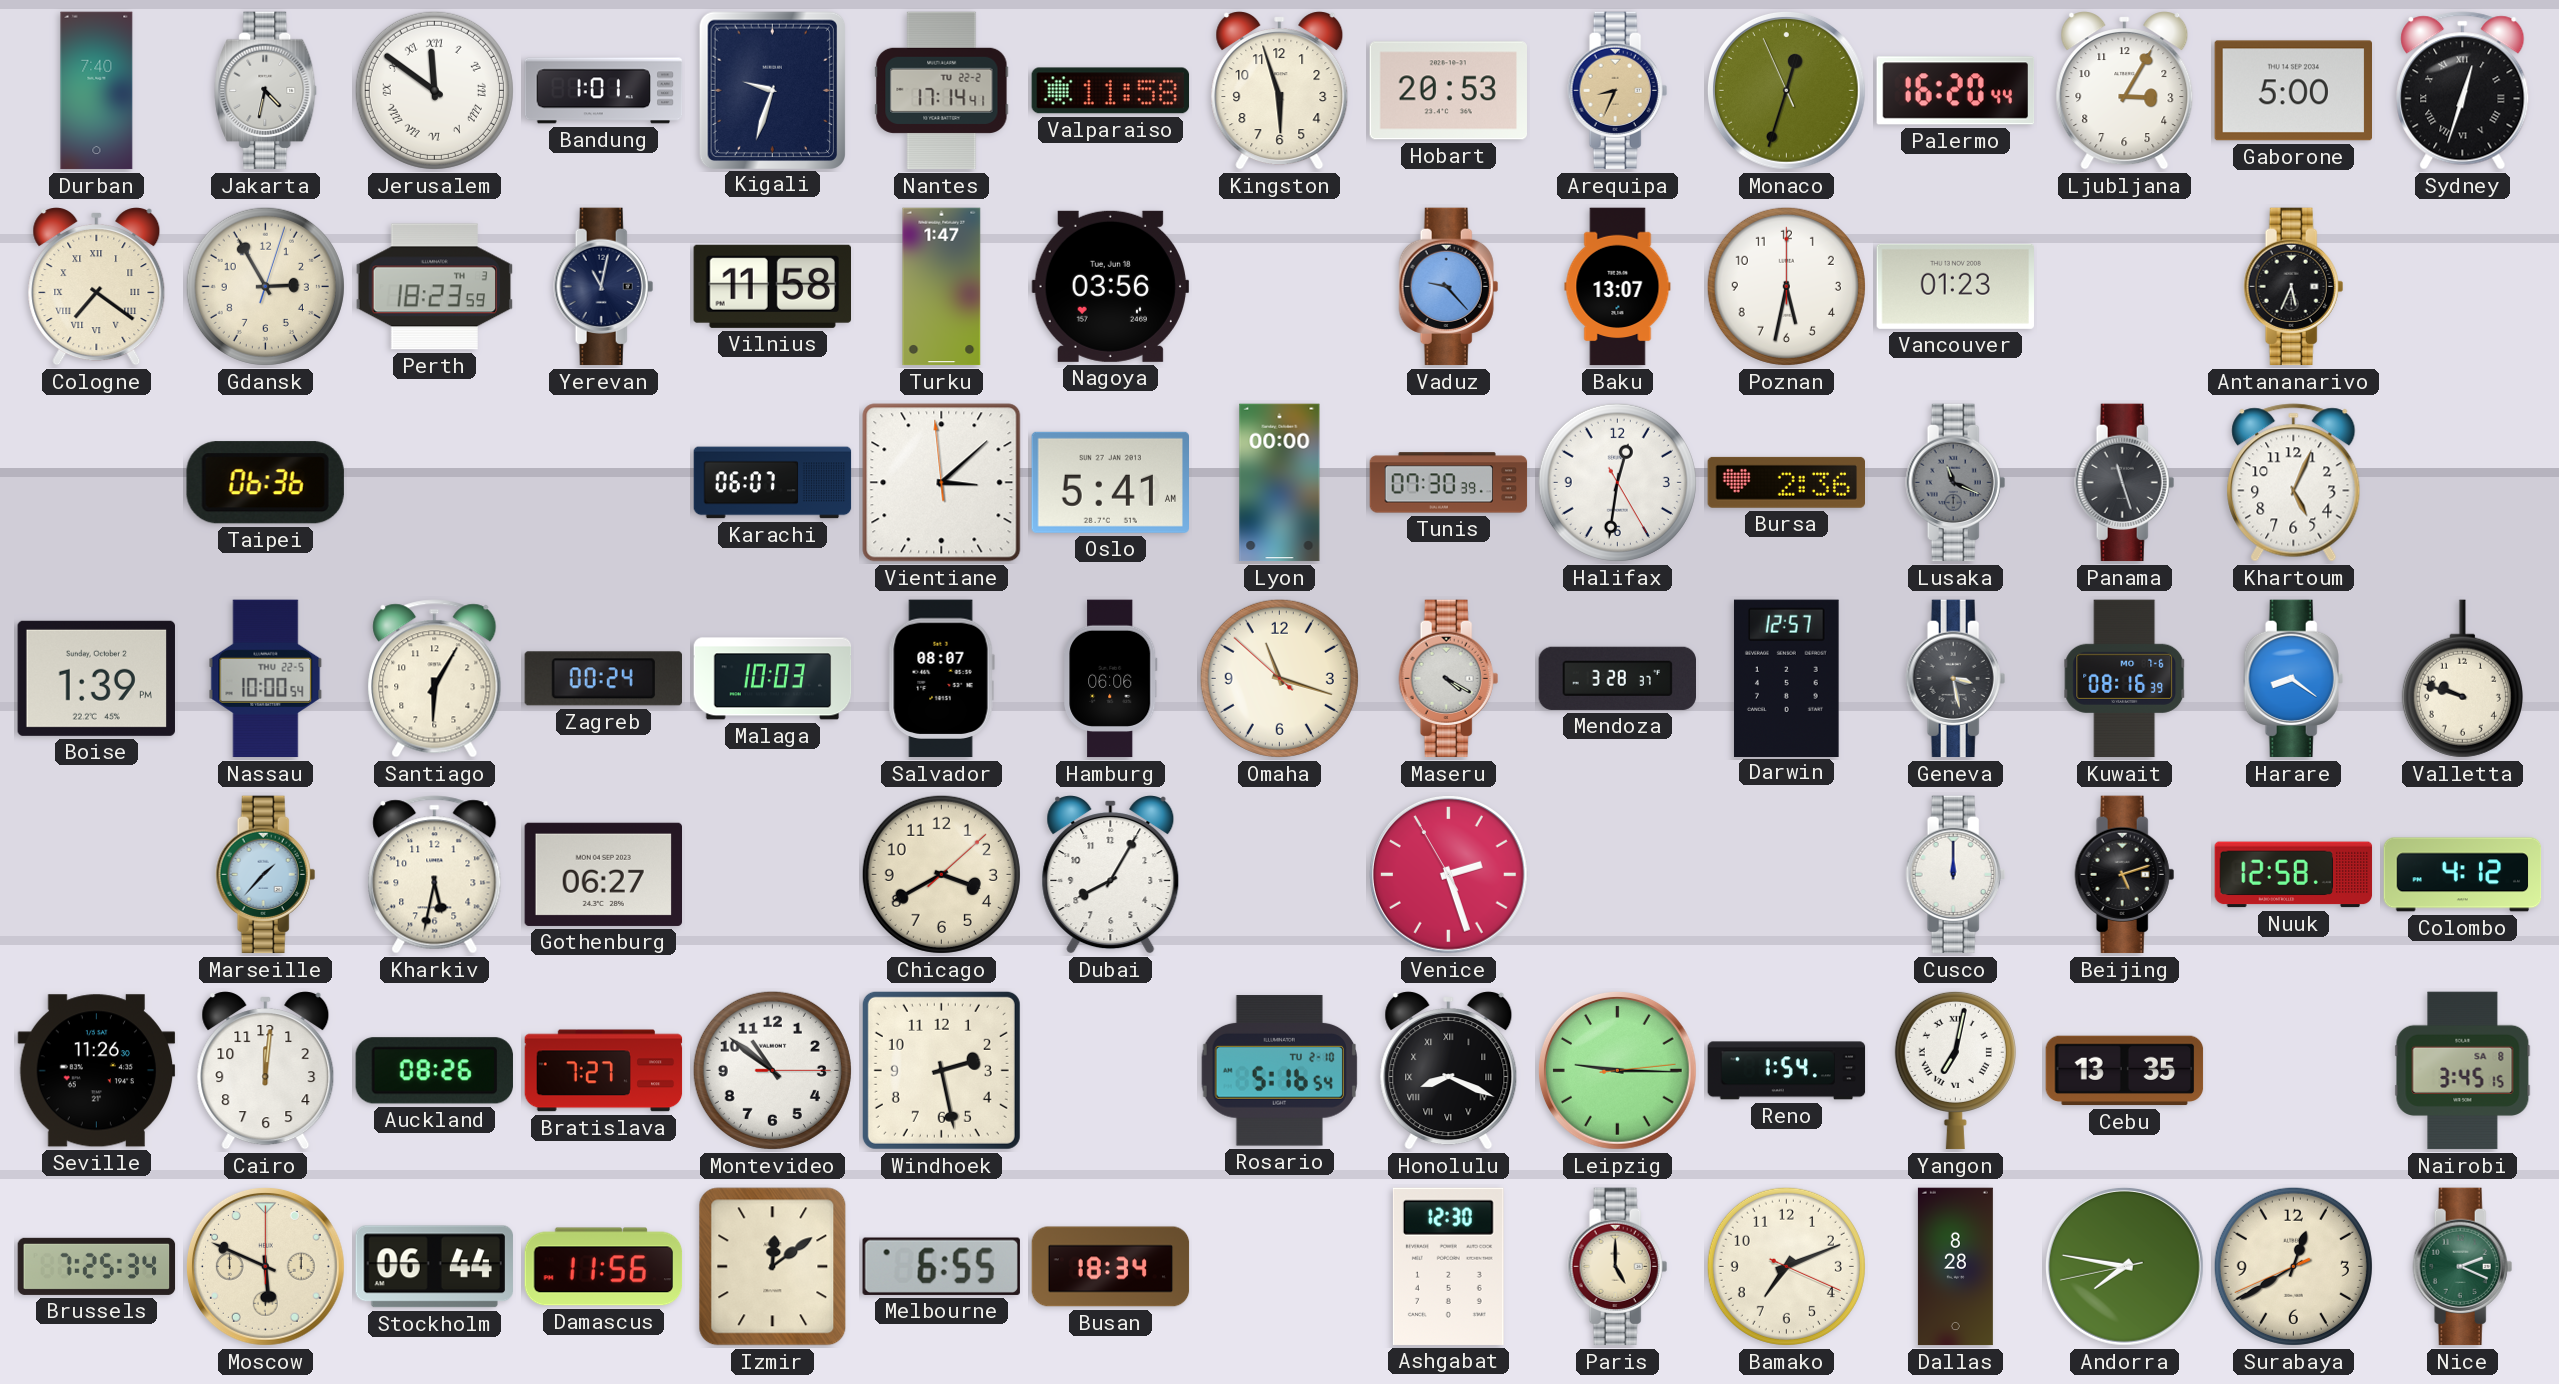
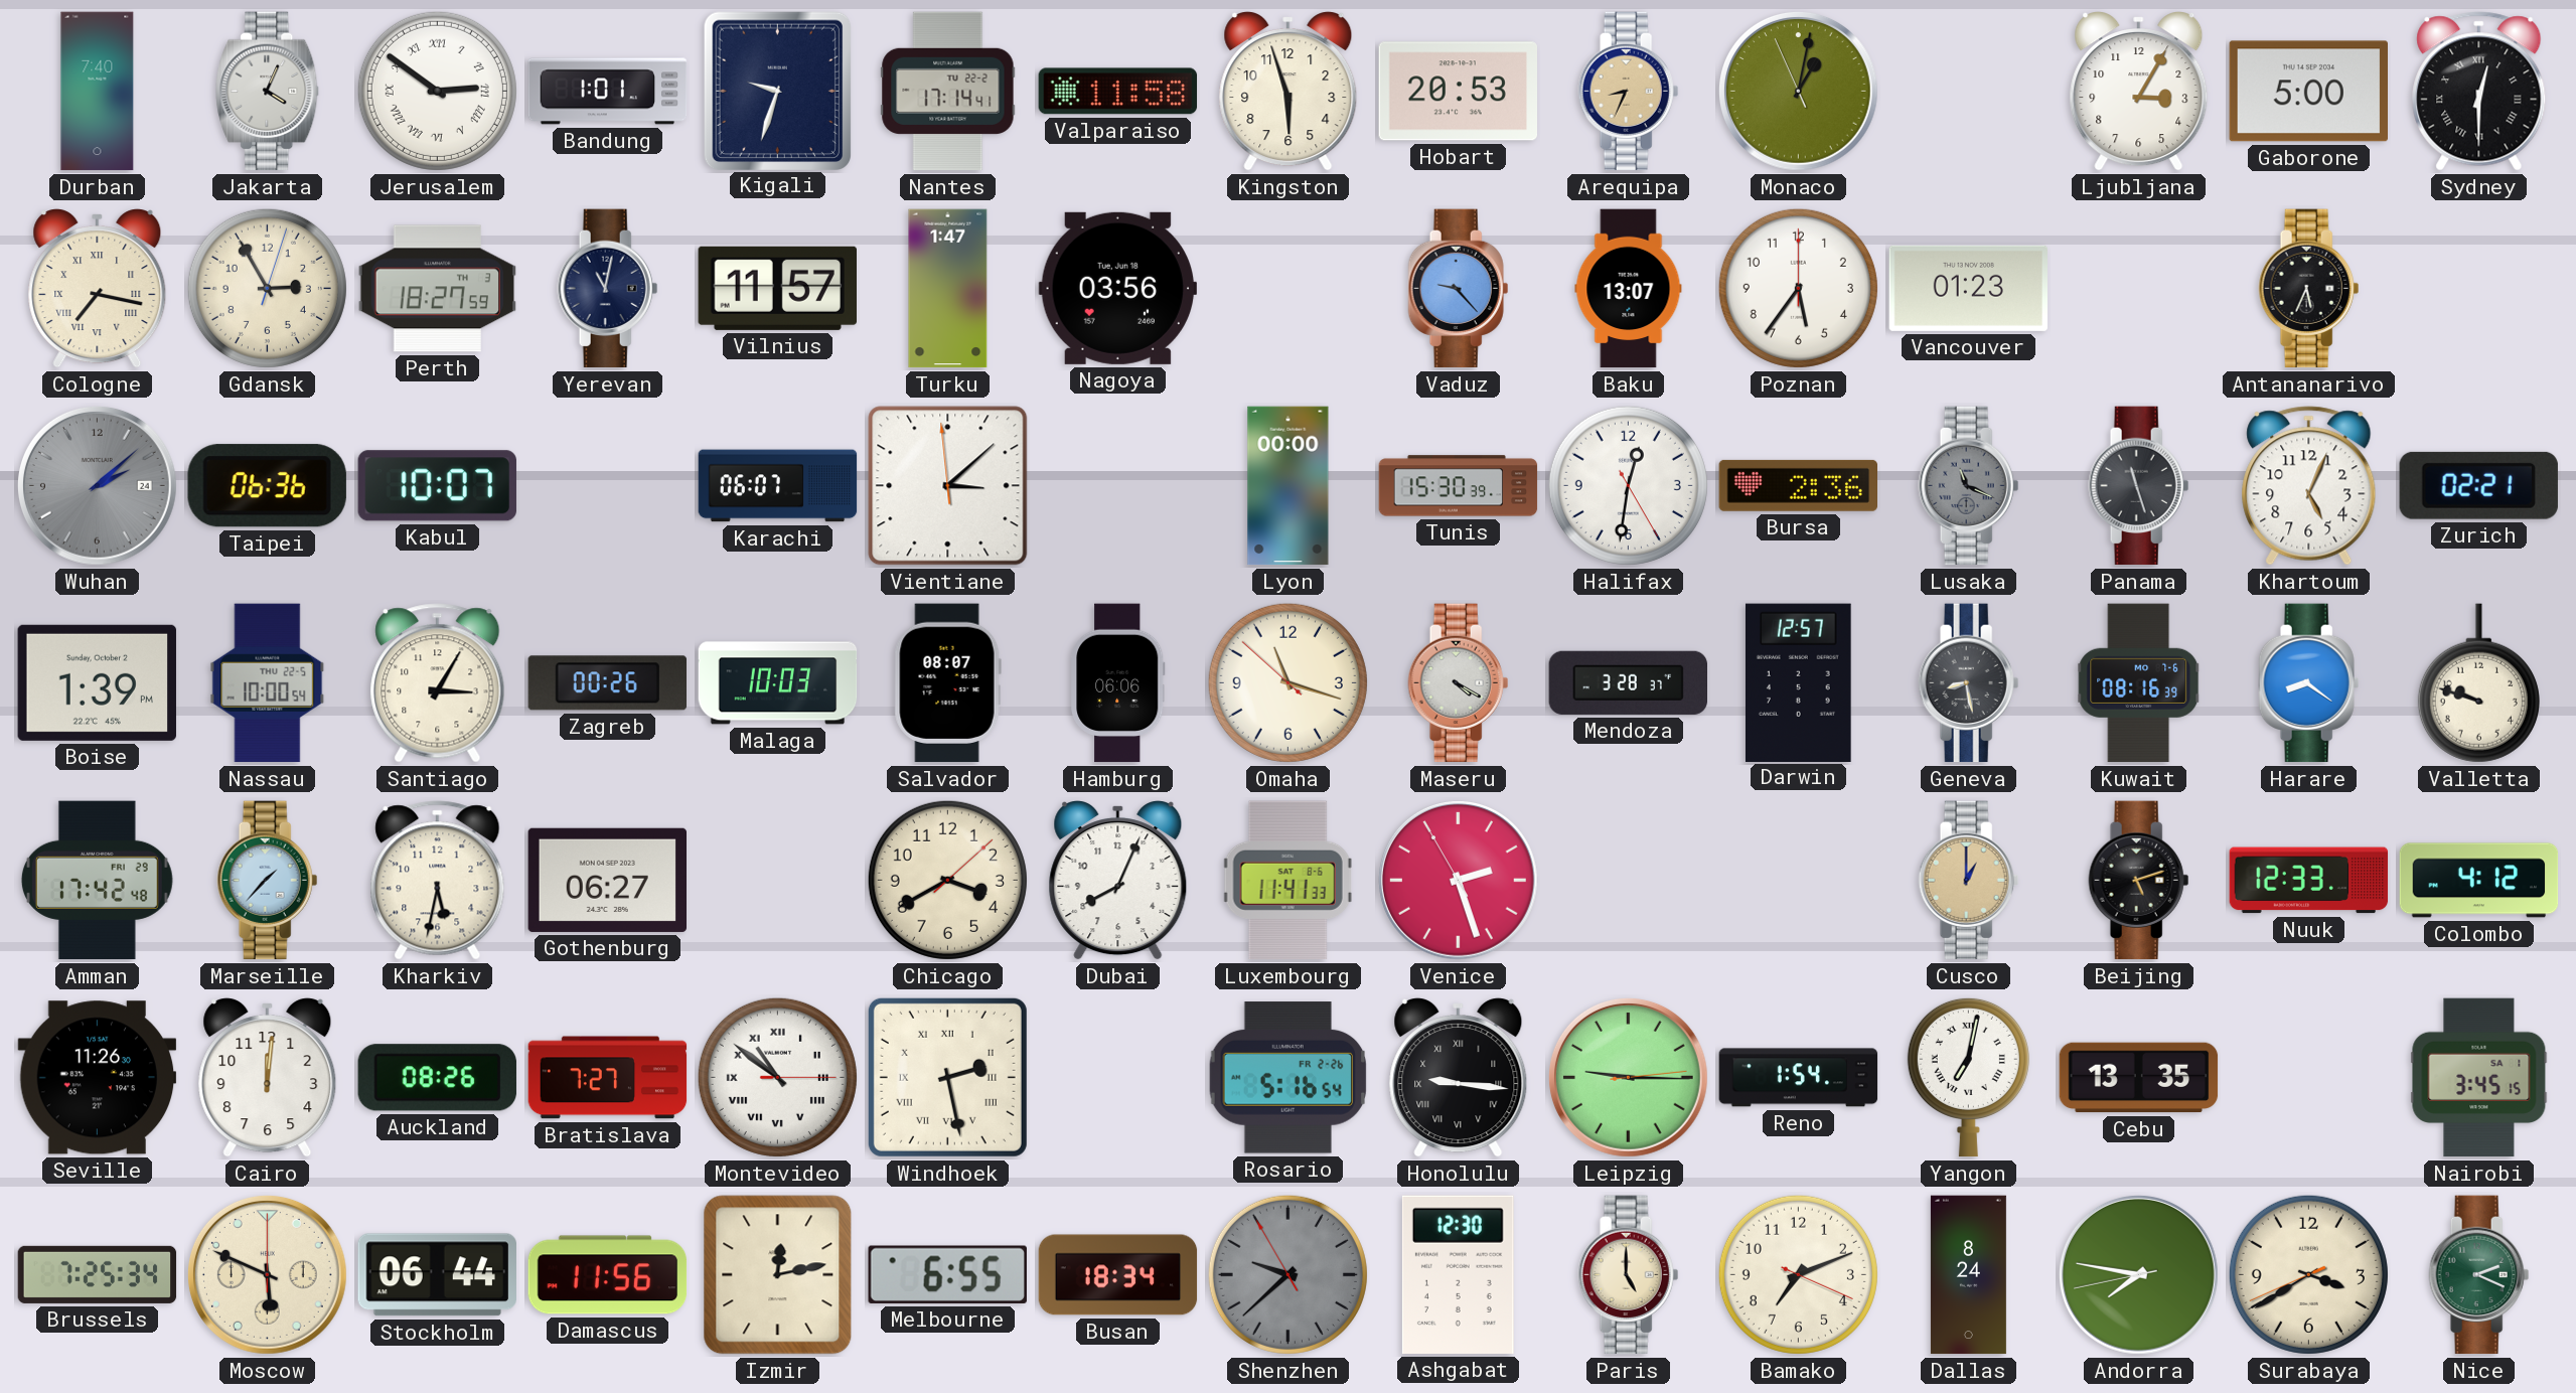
Jakarta: 4:32 -> 4:04 (268, 92)
Jerusalem: 11:51 -> 2:51 (437, 91)
Monaco: 12:32 -> 1:01 (1798, 91)
Palermo: 16:20 -> none (1956, 91)
Sydney: 12:33 -> 12:30 (2479, 92)
Cologne: 7:21 -> 7:17 (98, 289)
Perth: 18:23 -> 18:27 (438, 289)
Vilnius: 11:58 -> 11:57 (777, 288)
Poznan: 5:32 -> 5:36 (1798, 288)
Wuhan: none -> 2:08 (97, 485)
Kabul: none -> 10:07 (437, 486)
Oslo: 5:41 -> none (1110, 482)
Tunis: 07:30 -> 15:30 (1459, 486)
Zurich: none -> 02:21 (2478, 485)
Santiago: 6:05 -> 3:05 (438, 683)
Zagreb: 00:24 -> 00:26 (607, 683)
Geneva: 3:28 -> 8:28 (1969, 683)
Amman: none -> 17:42 (97, 881)
Dubai: 8:05 -> 8:04 (1118, 881)
Luxembourg: none -> 11:41 (1287, 881)
Cusco: 12:00 -> 1:00 (1969, 881)
Cusco dial: white -> champagne (1969, 881)
Nuuk: 12:58 -> 12:33 (2309, 881)
Montevideo numerals: Arabic -> Roman (777, 1077)
Windhoek numerals: Arabic -> Roman (947, 1077)
Rosario date: TU 2-10 -> FR 2-26 (1287, 1078)
Honolulu: 8:19 -> 9:16 (1459, 1078)
Nairobi date: SA 8 -> SA 1 (2479, 1078)
Izmir: 12:09 -> 12:13 (778, 1275)
Shenzhen: none -> 9:37 (1287, 1274)
Dallas: 8:28 -> 8:24 (1968, 1275)
Surabaya: 12:39 -> 3:39 (2308, 1274)
